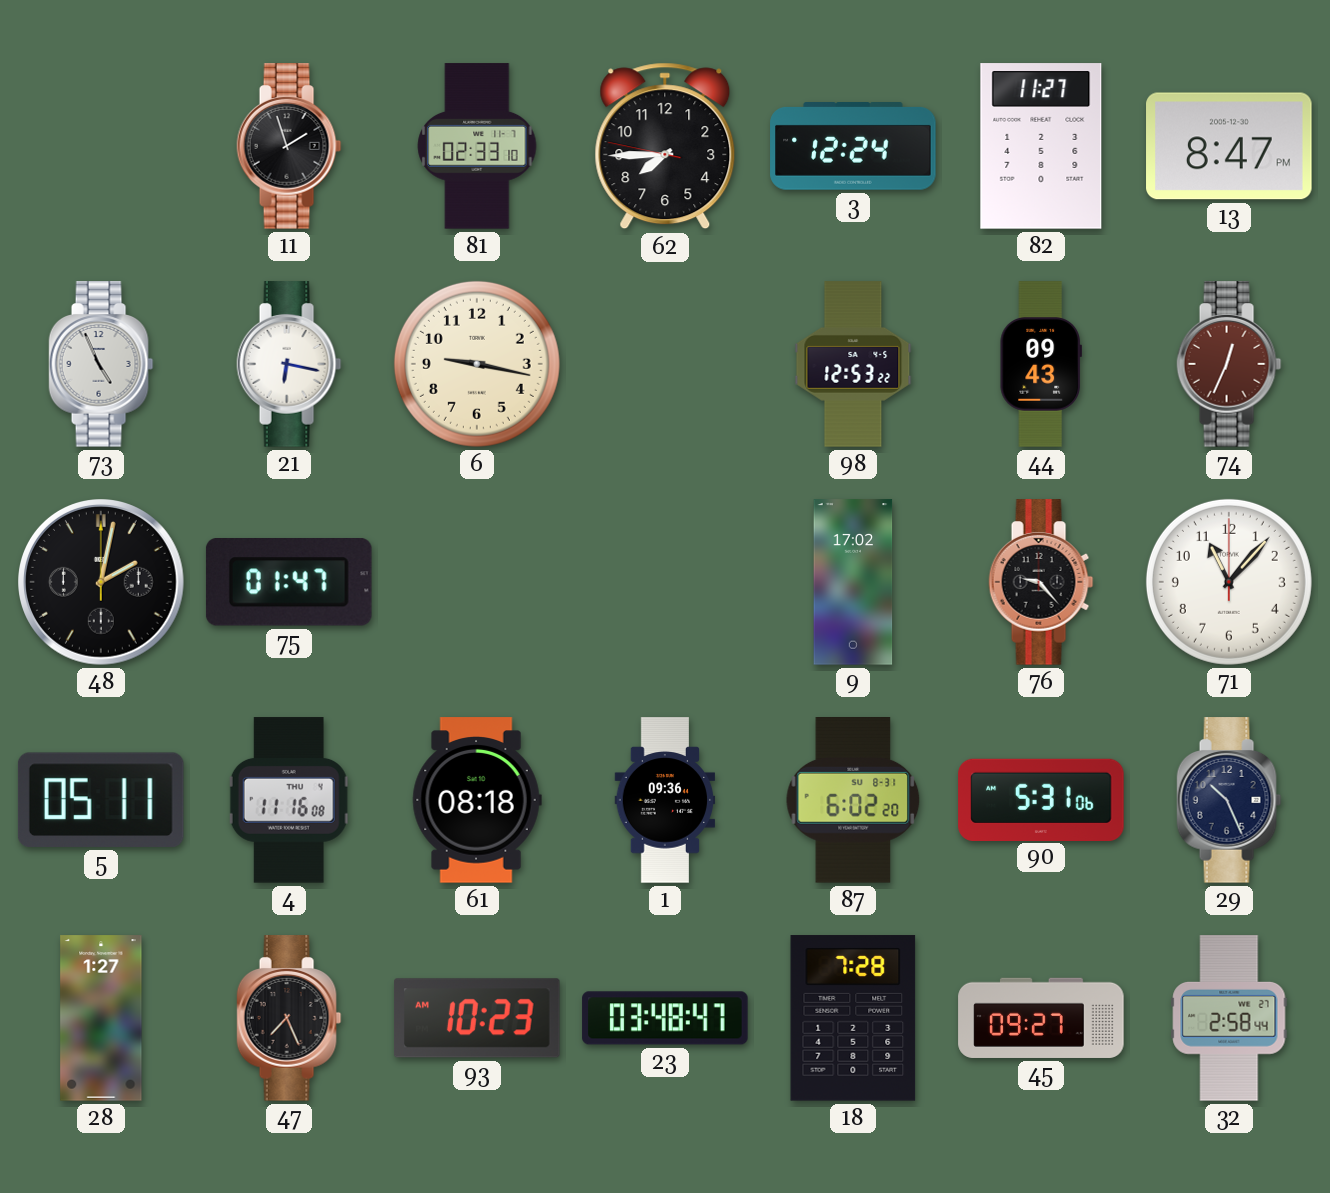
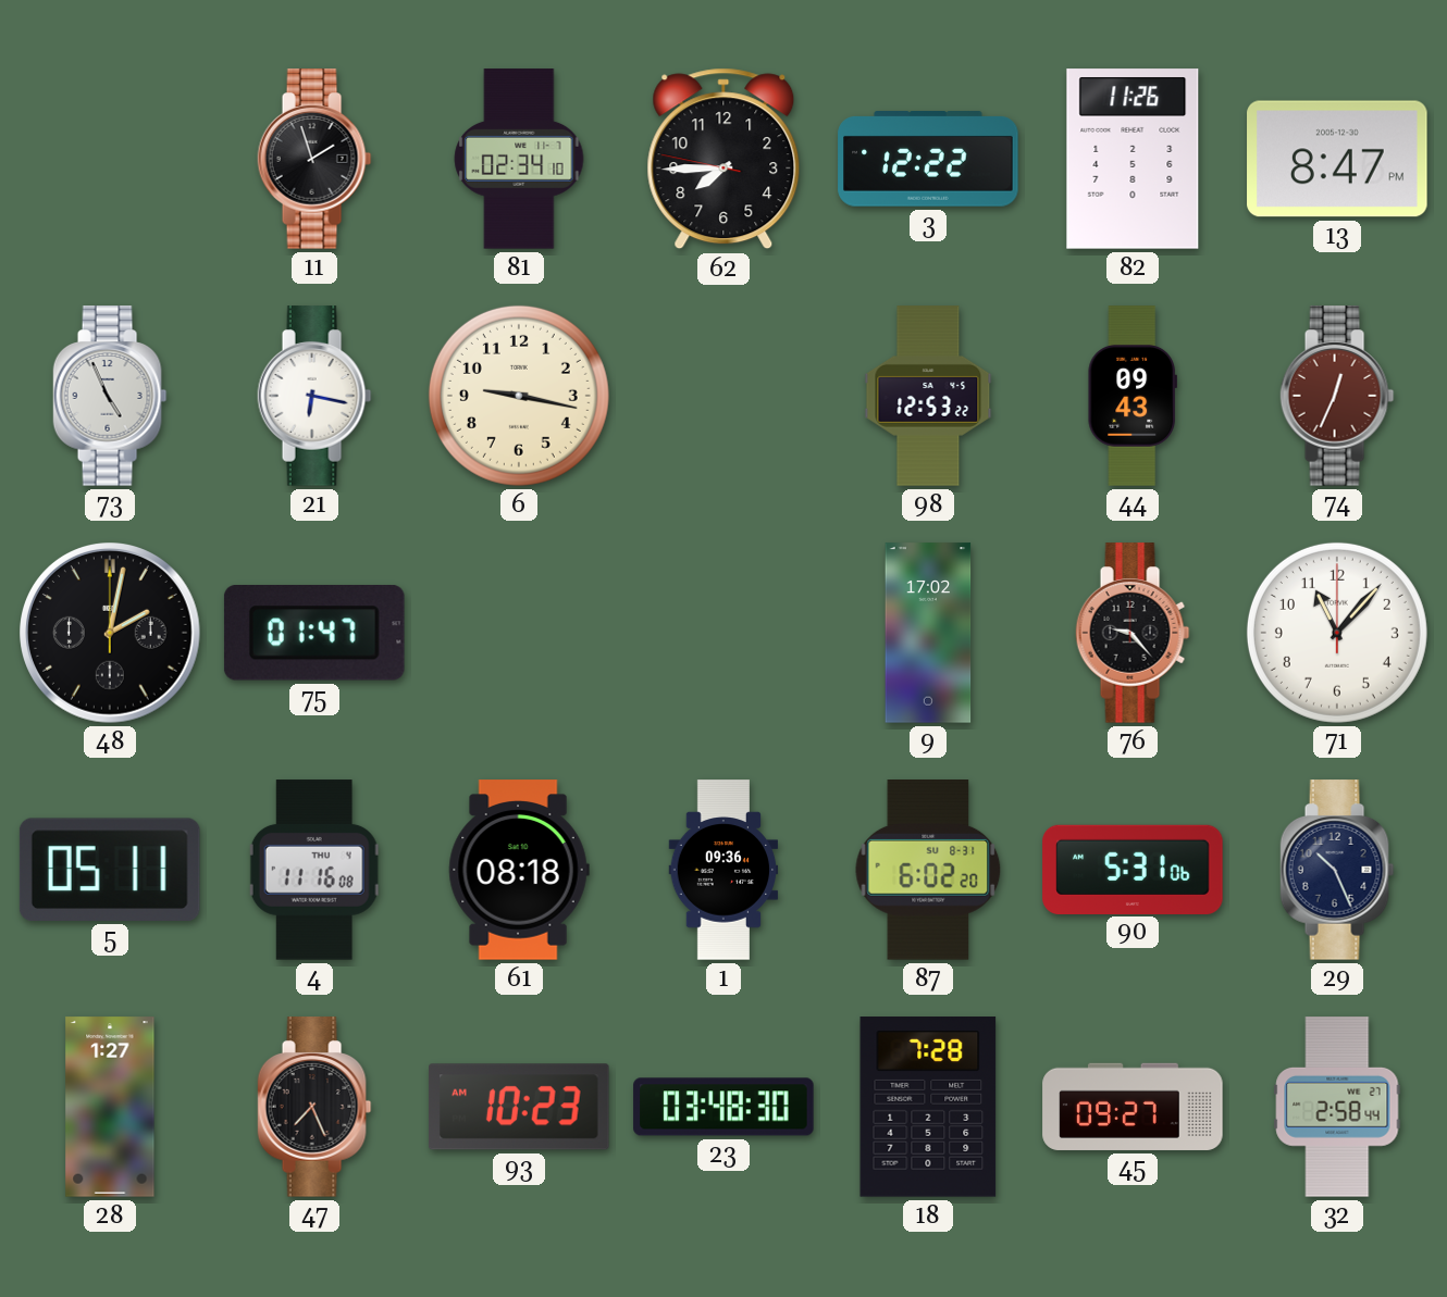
81: 02:33 -> 02:34 (519, 159)
3: 12:24 -> 12:22 (928, 160)
82: 11:27 -> 11:26 (1133, 159)
23: 03:48:47 -> 03:48:30 (723, 1107)
